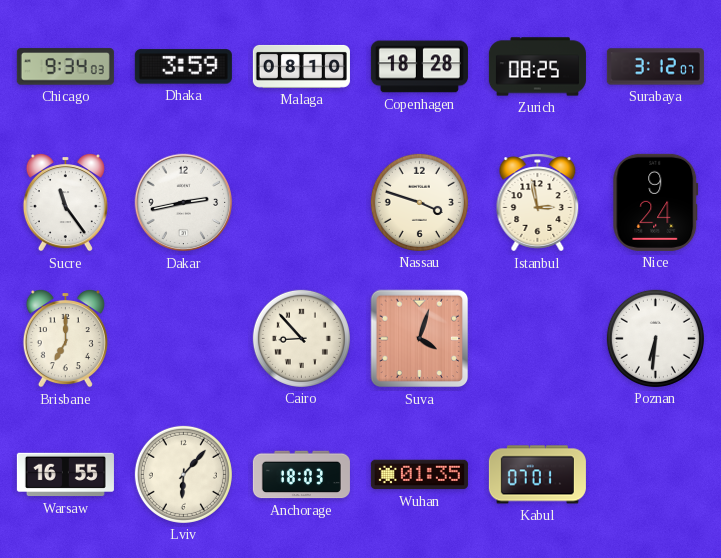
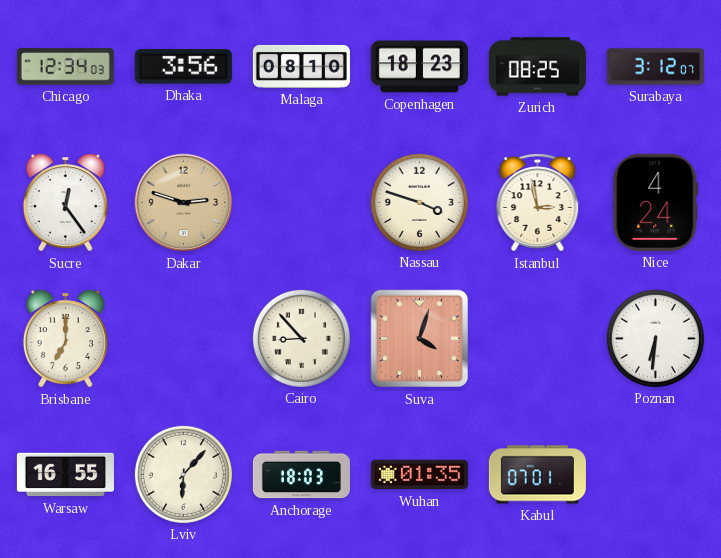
Chicago: 9:34 -> 12:34 (65, 67)
Dhaka: 3:59 -> 3:56 (183, 67)
Copenhagen: 18:28 -> 18:23 (419, 67)
Sucre: 11:24 -> 12:24 (65, 203)
Dakar: 2:43 -> 2:48 (184, 203)
Dakar dial: white -> champagne (184, 203)
Nice: 9:24 -> 4:24 (656, 202)
